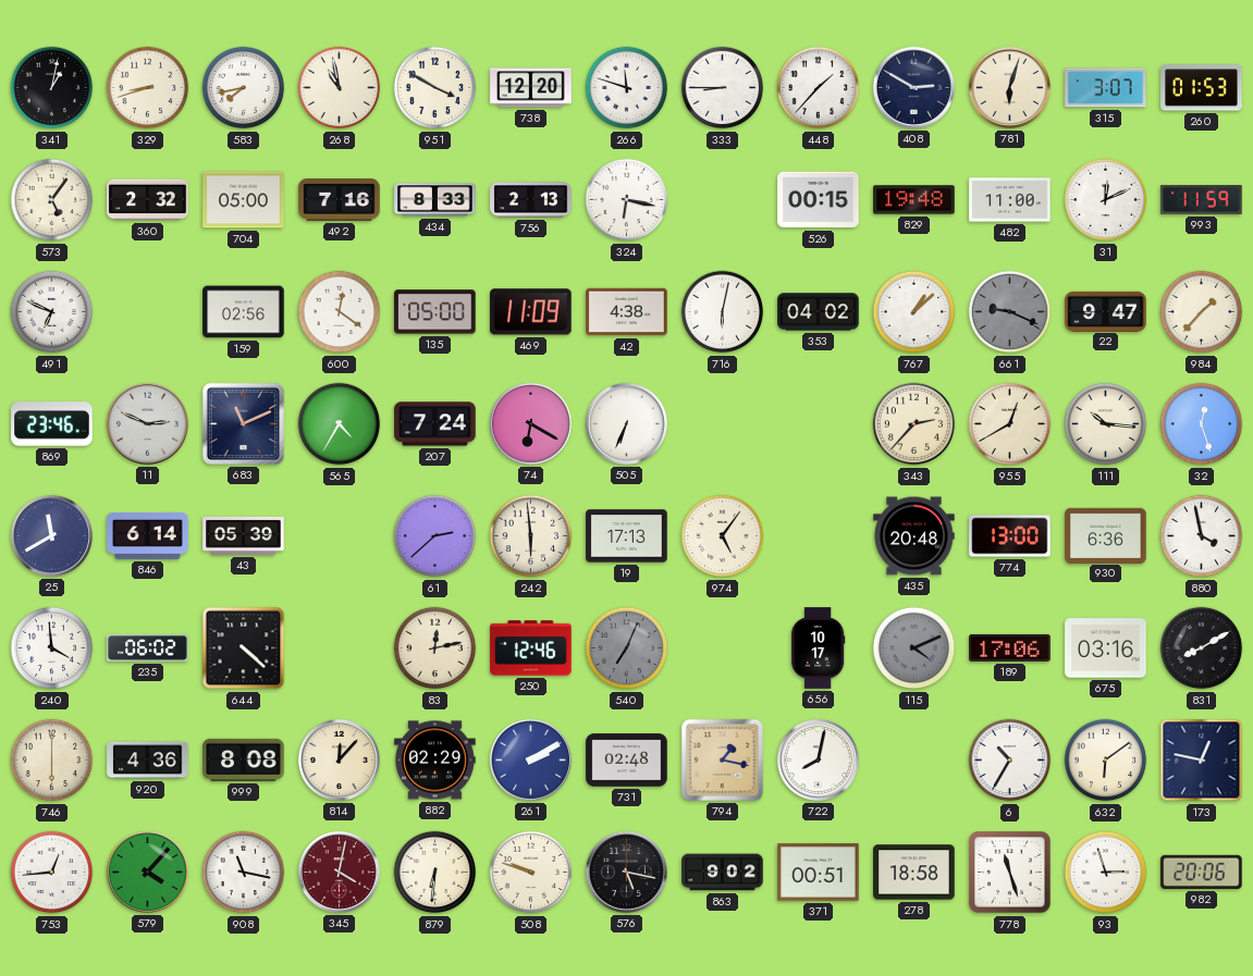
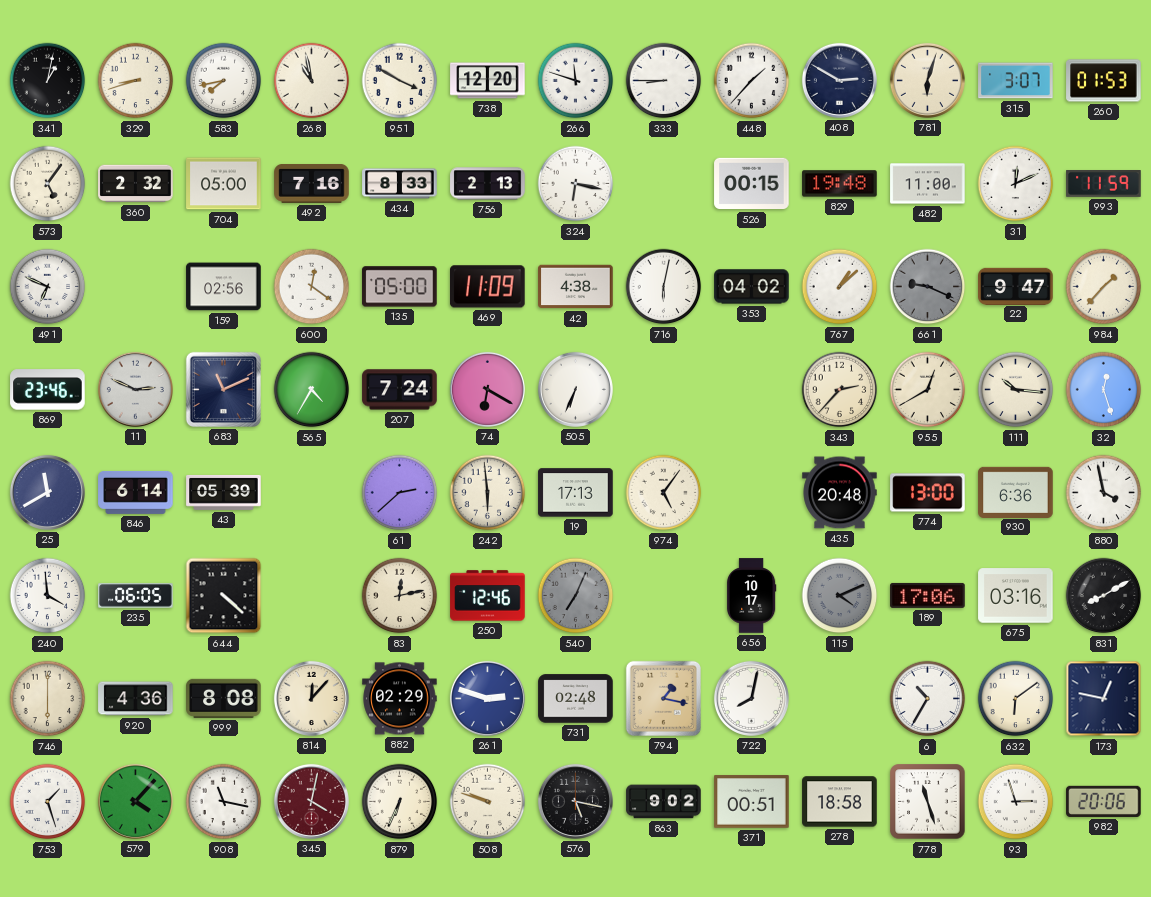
235: 06:02 -> 06:05 (136, 596)
261: 2:10 -> 2:48 (487, 698)
753: 12:44 -> 1:27 (48, 802)
879: 6:31 -> 6:34 (400, 802)
